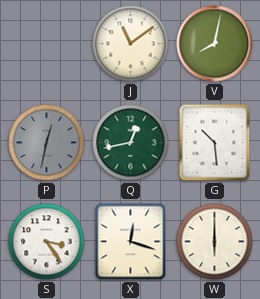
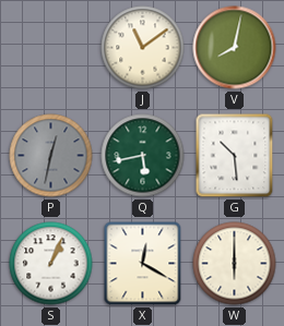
Q: 12:43 -> 5:43 (143, 156)
S: 3:24 -> 1:04 (51, 264)
X: 12:18 -> 12:20 (143, 264)
